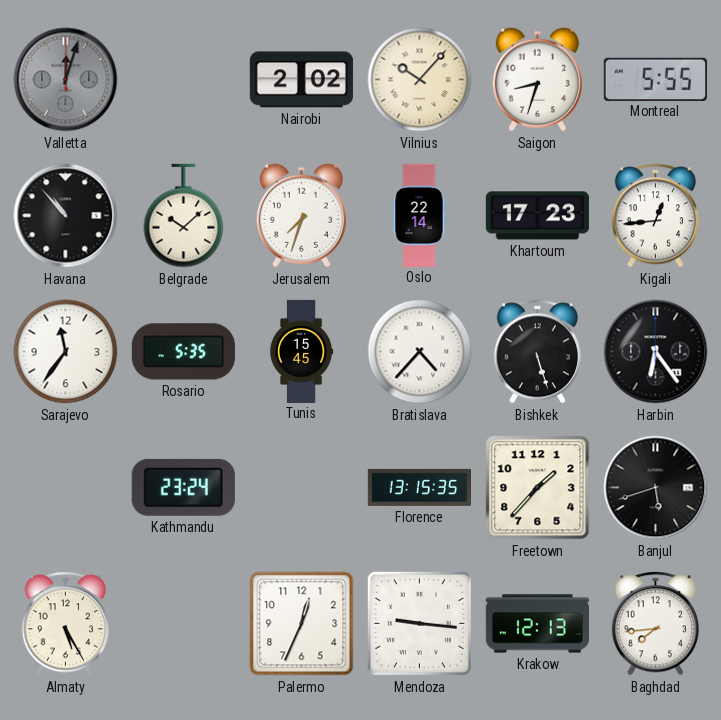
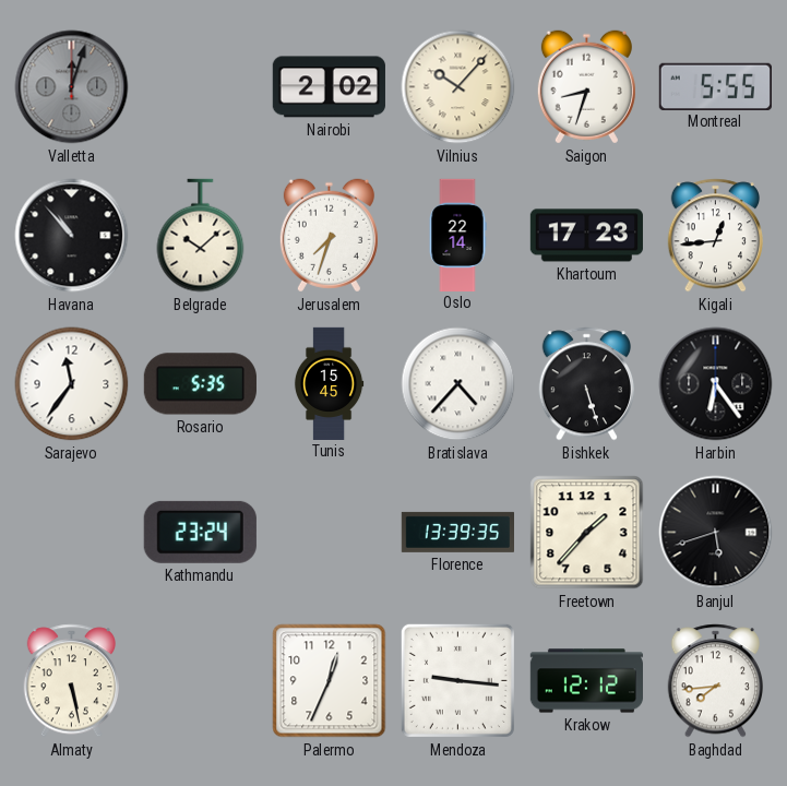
Florence: 13:15 -> 13:39 (457, 532)
Almaty: 5:25 -> 5:28 (71, 681)
Krakow: 12:13 -> 12:12 (586, 681)
